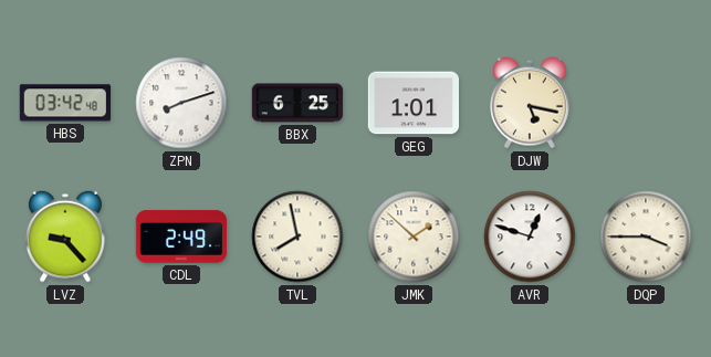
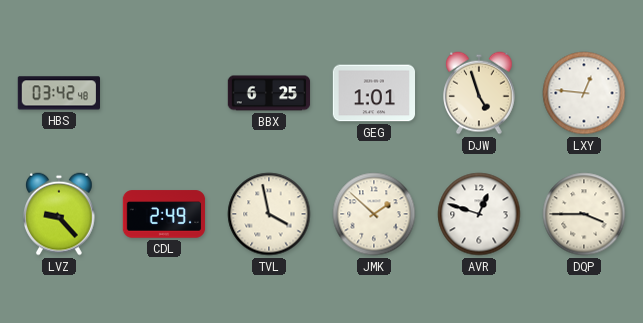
ZPN: 8:12 -> none (181, 103)
DJW: 5:17 -> 4:57 (480, 93)
LXY: none -> 12:46 (584, 93)
TVL: 7:58 -> 3:58 (269, 214)
